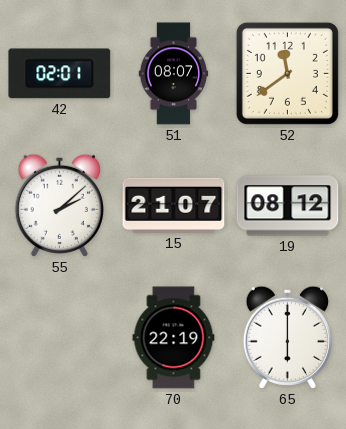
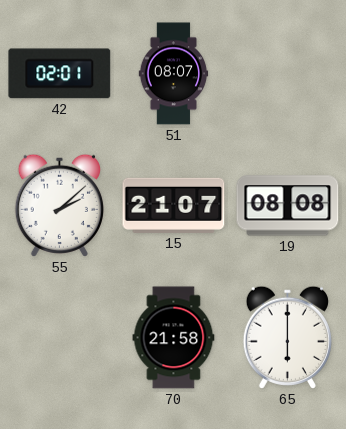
52: 11:39 -> none (287, 73)
19: 08:12 -> 08:08 (288, 206)
70: 22:19 -> 21:58 (174, 338)
